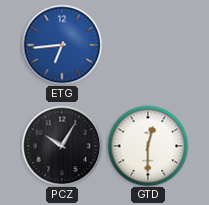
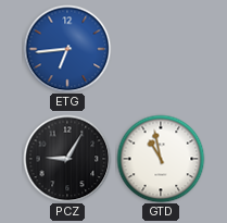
PCZ: 10:05 -> 9:05 (67, 159)
GTD: 12:30 -> 10:58 (161, 159)
